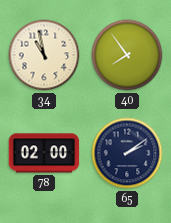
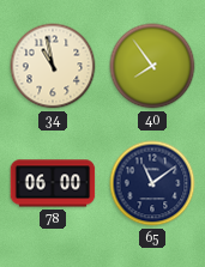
78: 02:00 -> 06:00 (53, 183)
65: 2:09 -> 11:09 (152, 183)
